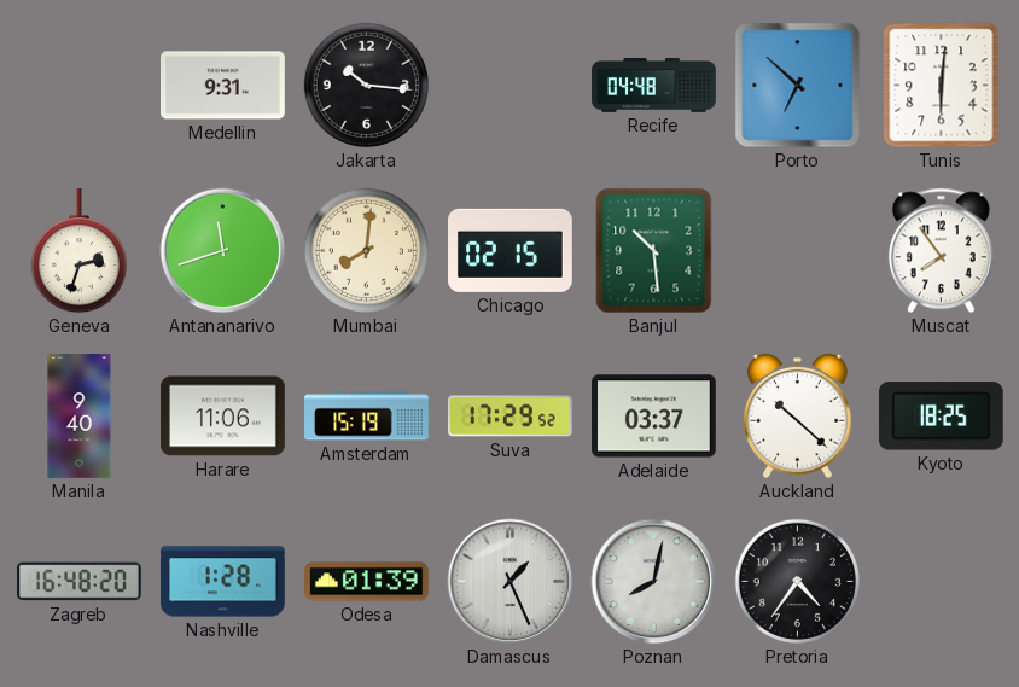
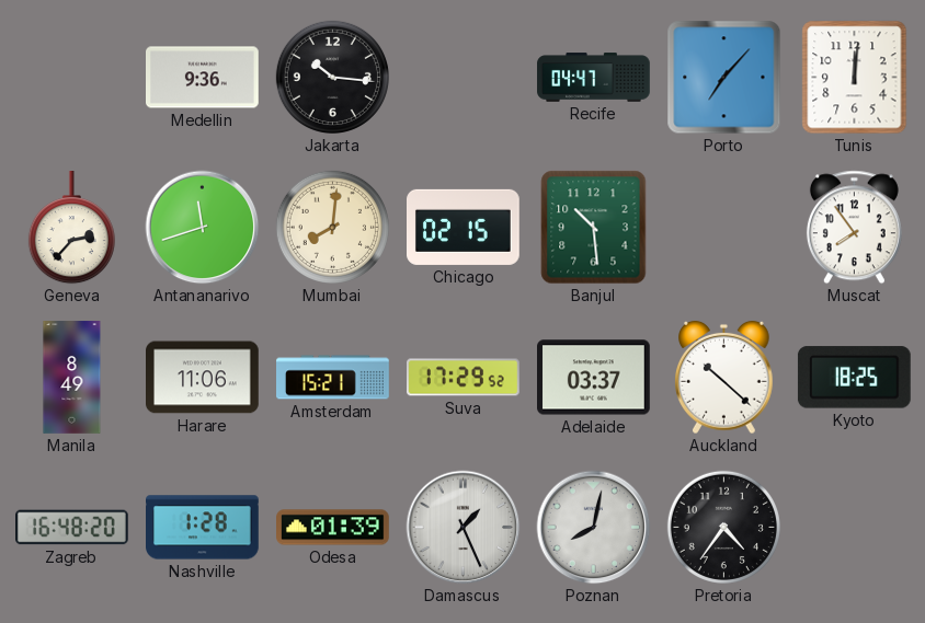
Medellin: 9:31 -> 9:36 (203, 78)
Recife: 04:48 -> 04:47 (594, 78)
Porto: 6:52 -> 7:07 (724, 78)
Tunis: 6:01 -> 12:01 (855, 78)
Geneva: 2:33 -> 2:37 (71, 229)
Manila: 9:40 -> 8:49 (72, 378)
Amsterdam: 15:19 -> 15:21 (333, 378)
